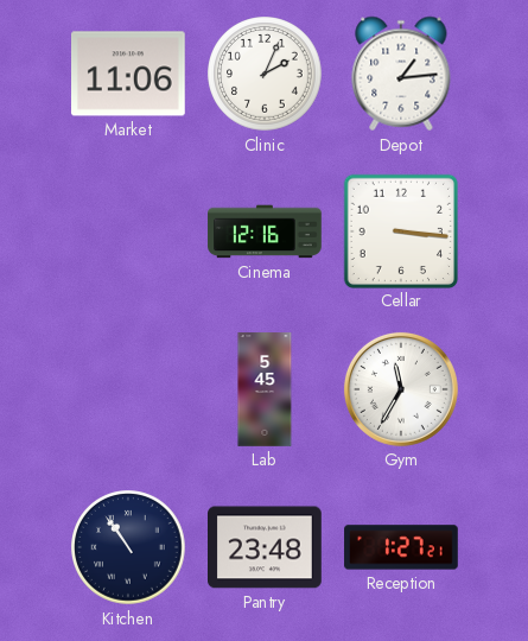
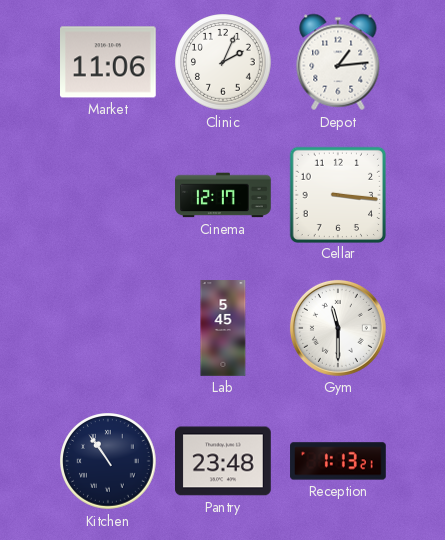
Cinema: 12:16 -> 12:17 (223, 195)
Gym: 11:35 -> 11:30 (338, 328)
Reception: 1:27 -> 1:13 (338, 461)
